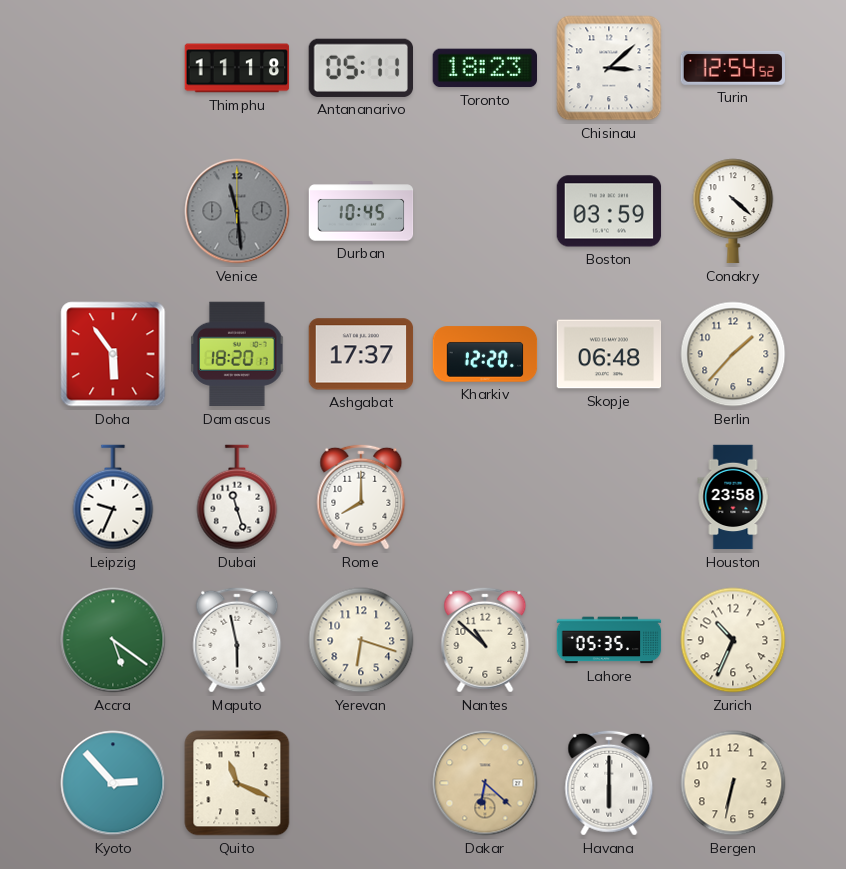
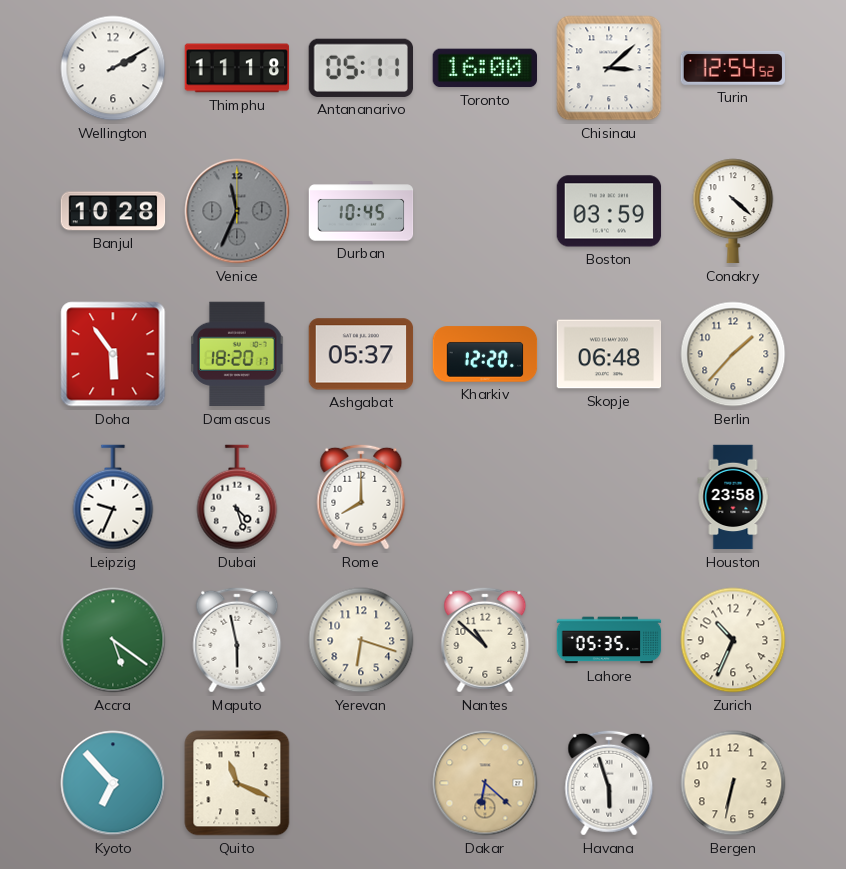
Wellington: none -> 2:10 (113, 68)
Toronto: 18:23 -> 16:00 (484, 68)
Banjul: none -> 10:28 (113, 211)
Venice: 11:29 -> 11:34 (237, 211)
Ashgabat: 17:37 -> 05:37 (361, 354)
Dubai: 11:27 -> 4:27 (237, 497)
Kyoto: 2:53 -> 6:53 (113, 783)
Havana: 6:00 -> 5:57 (609, 783)
